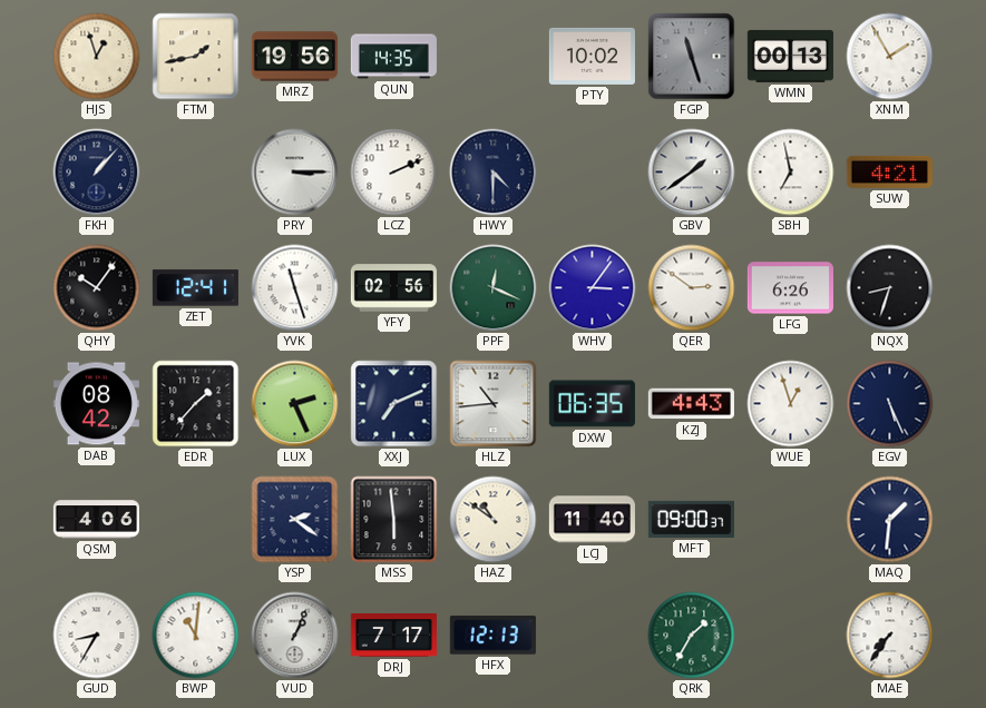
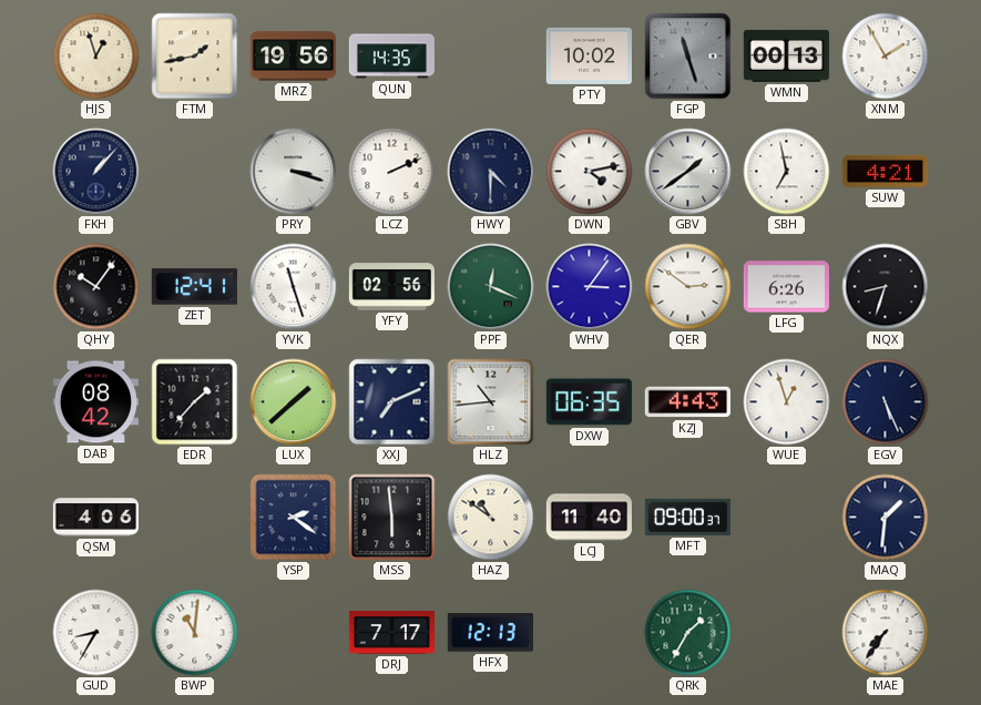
PRY: 3:15 -> 3:18 (294, 172)
DWN: none -> 4:13 (590, 172)
LUX: 2:26 -> 1:38 (294, 402)
VUD: 1:04 -> none (295, 636)
